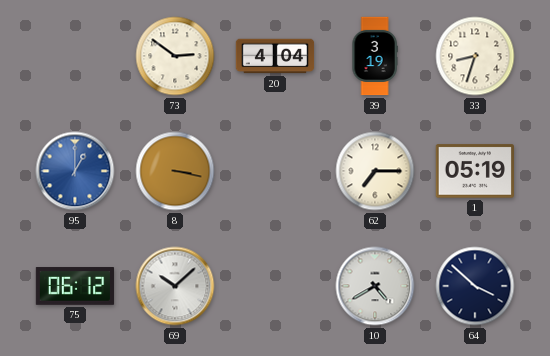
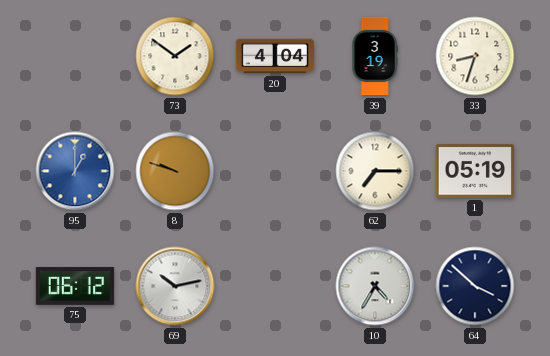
73: 2:51 -> 1:51 (175, 56)
8: 3:17 -> 9:48 (175, 171)
69: 10:08 -> 10:13 (175, 286)
10: 4:40 -> 4:35 (375, 286)
